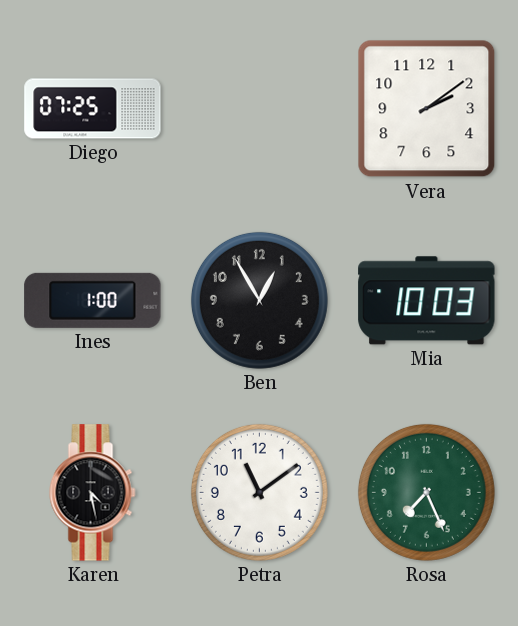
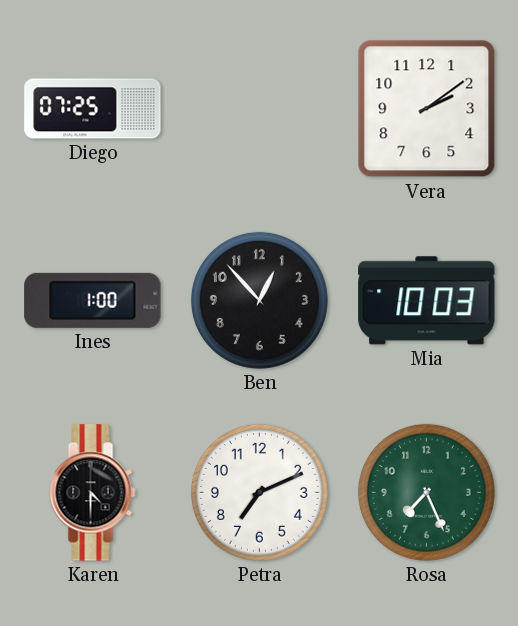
Ben: 12:55 -> 12:53 (259, 300)
Karen: 4:28 -> 4:30 (93, 493)
Petra: 11:09 -> 7:11 (259, 492)
